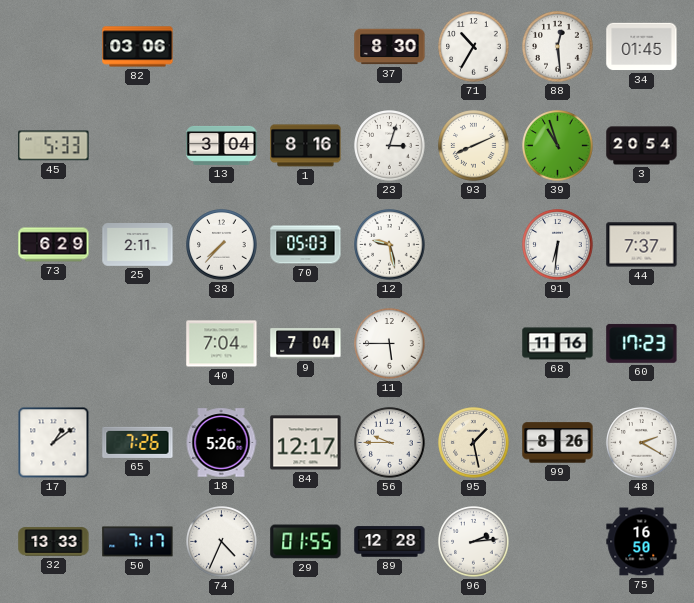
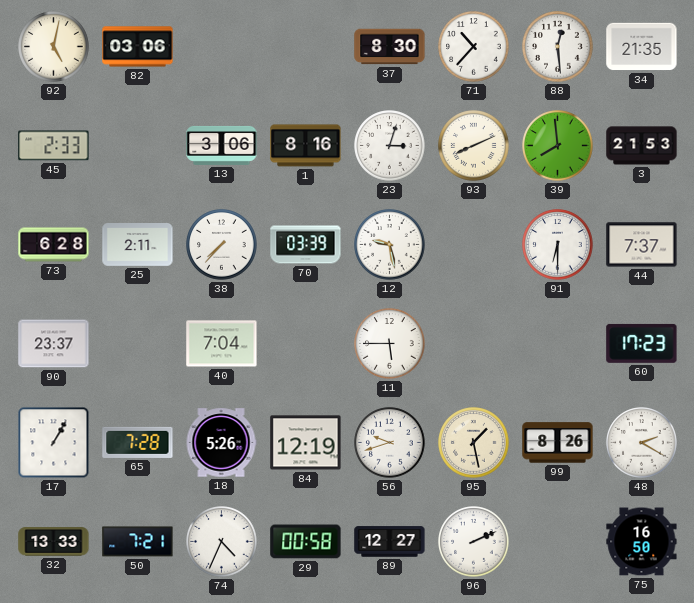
92: none -> 5:02 (54, 47)
71: 10:35 -> 10:37 (474, 47)
34: 01:45 -> 21:35 (642, 47)
45: 5:33 -> 2:33 (54, 146)
13: 3:04 -> 3:06 (222, 145)
39: 10:57 -> 7:59 (558, 146)
3: 20:54 -> 21:53 (642, 146)
73: 6:29 -> 6:28 (54, 245)
70: 05:03 -> 03:39 (306, 245)
91: 6:31 -> 6:30 (558, 245)
90: none -> 23:37 (54, 344)
9: 7:04 -> none (306, 344)
68: 11:16 -> none (558, 344)
17: 1:09 -> 1:05 (54, 443)
65: 7:26 -> 7:28 (138, 442)
84: 12:17 -> 12:19 (306, 443)
56: 9:45 -> 9:42 (390, 443)
50: 7:17 -> 7:21 (138, 542)
29: 01:55 -> 00:58 (306, 542)
89: 12:28 -> 12:27 (390, 542)
96: 2:14 -> 2:11 (474, 542)
